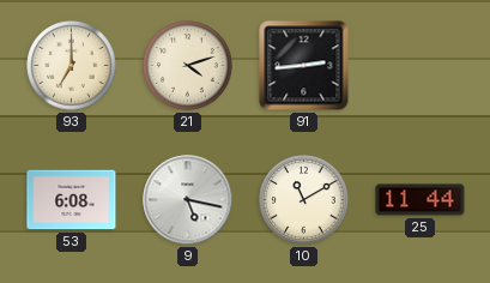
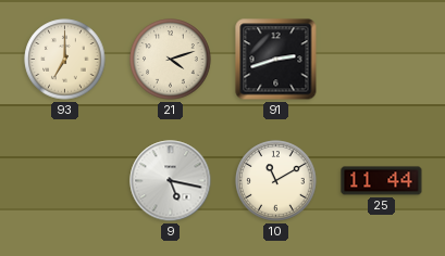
91: 2:44 -> 2:42 (276, 60)
53: 6:08 -> none (72, 200)
